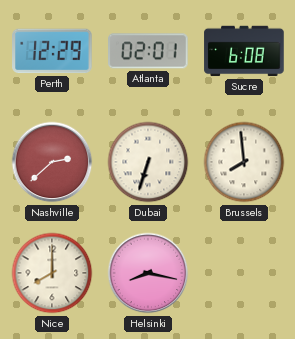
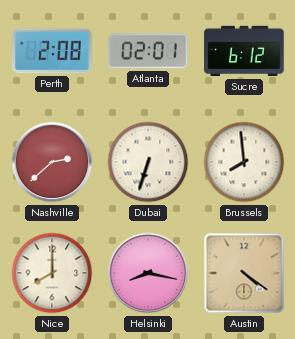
Perth: 12:29 -> 2:08 (52, 51)
Sucre: 6:08 -> 6:12 (244, 51)
Austin: none -> 4:21 (244, 273)
